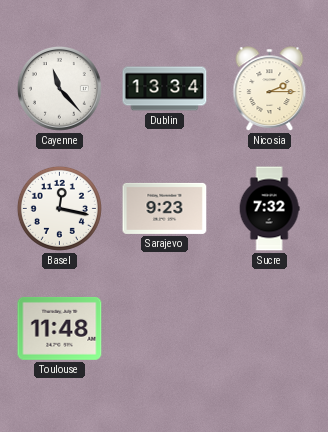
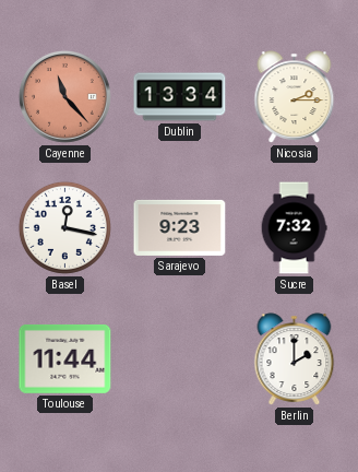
Cayenne dial: white -> salmon (64, 96)
Toulouse: 11:48 -> 11:44 (65, 359)
Berlin: none -> 2:00 (295, 359)
